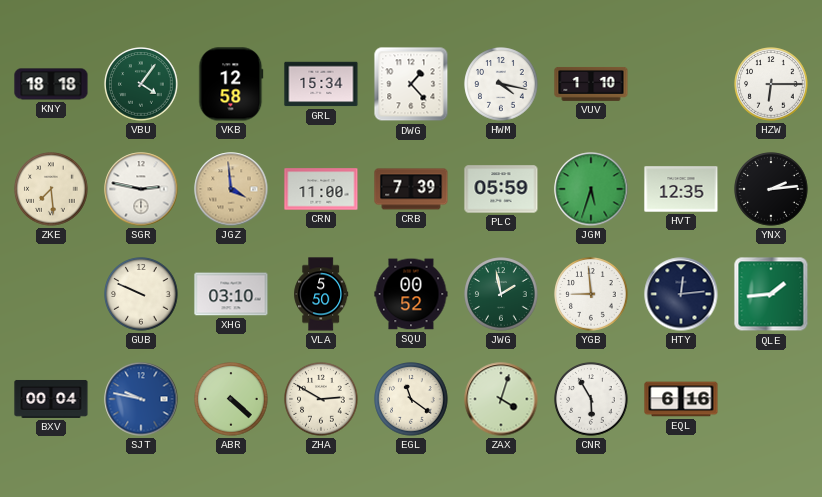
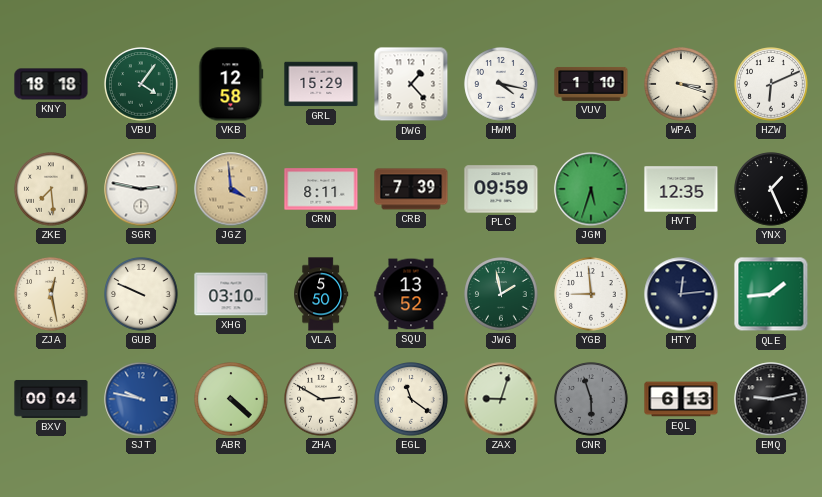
GRL: 15:34 -> 15:29 (321, 84)
WPA: none -> 3:18 (681, 84)
HZW: 6:15 -> 6:11 (771, 84)
CRN: 11:00 -> 8:11 (321, 189)
PLC: 05:59 -> 09:59 (501, 189)
YNX: 2:14 -> 1:26 (771, 189)
ZJA: none -> 12:28 (51, 294)
SQU: 00:52 -> 13:52 (411, 294)
ZAX: 4:03 -> 9:03 (501, 399)
CNR: 5:55 -> 5:57 (591, 399)
CNR dial: white -> grey (591, 399)
EQL: 6:16 -> 6:13 (681, 399)
EMQ: none -> 9:13 (771, 399)
